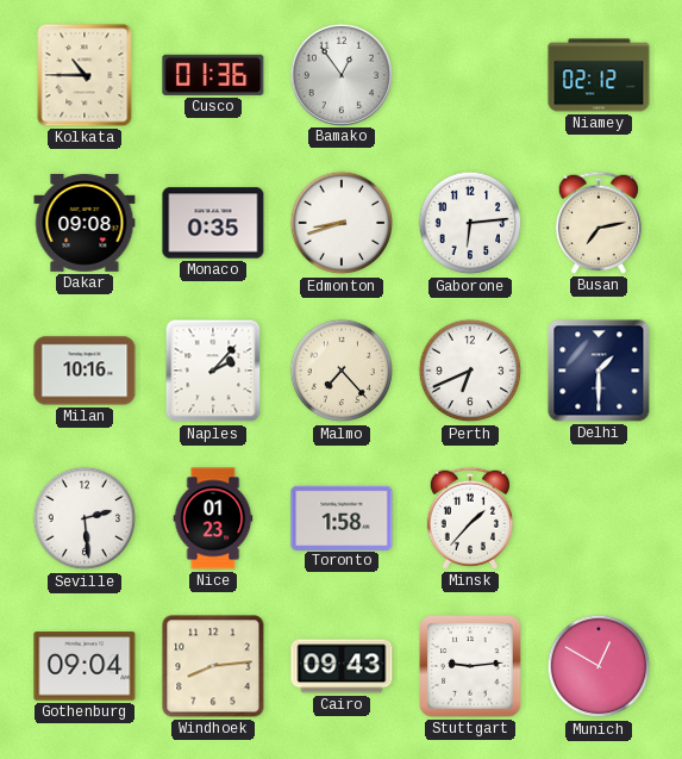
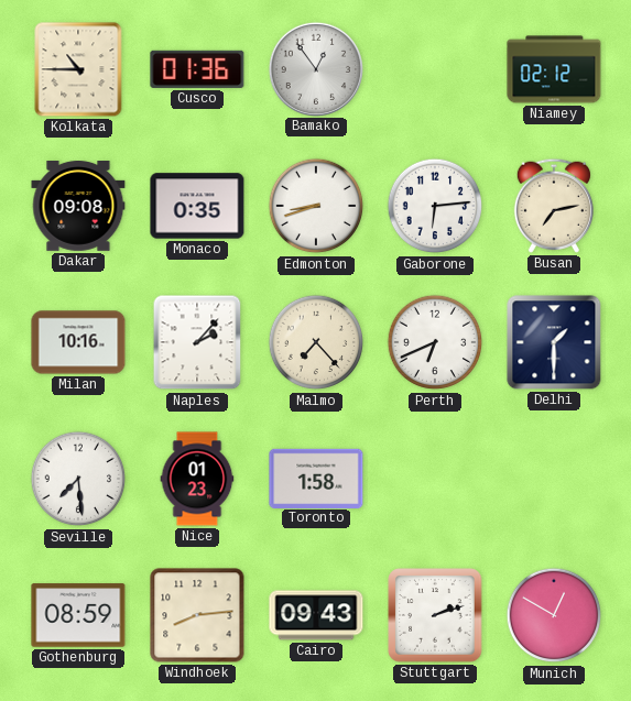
Seville: 2:29 -> 7:29 (78, 479)
Minsk: 1:37 -> none (470, 518)
Gothenburg: 09:04 -> 08:59 (78, 615)
Stuttgart: 9:14 -> 2:12 (435, 615)
